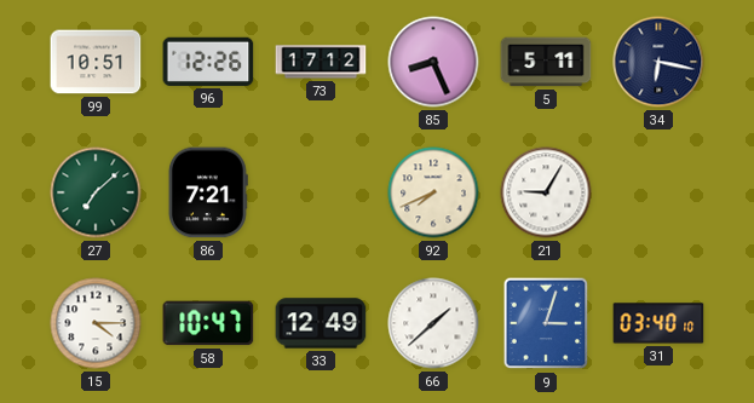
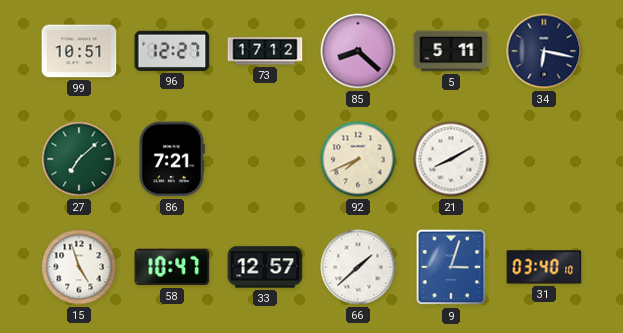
96: 12:26 -> 12:27 (172, 51)
85: 8:26 -> 8:22 (358, 51)
21: 9:05 -> 8:10 (451, 159)
15: 4:15 -> 4:57 (79, 267)
33: 12:49 -> 12:57 (265, 267)
